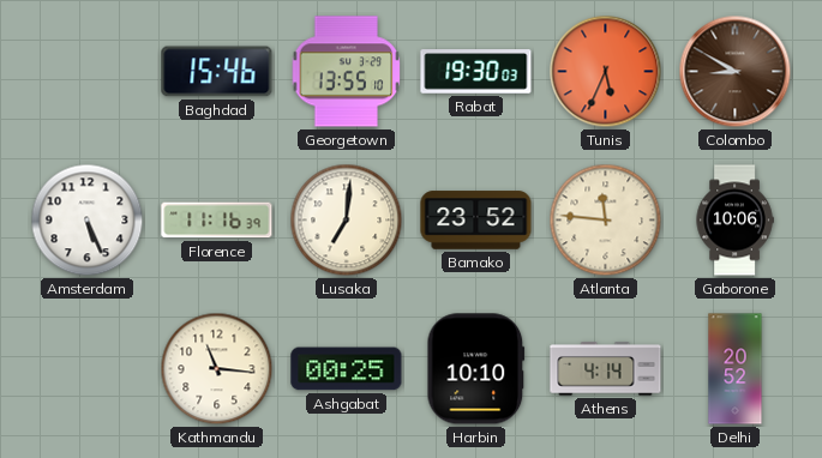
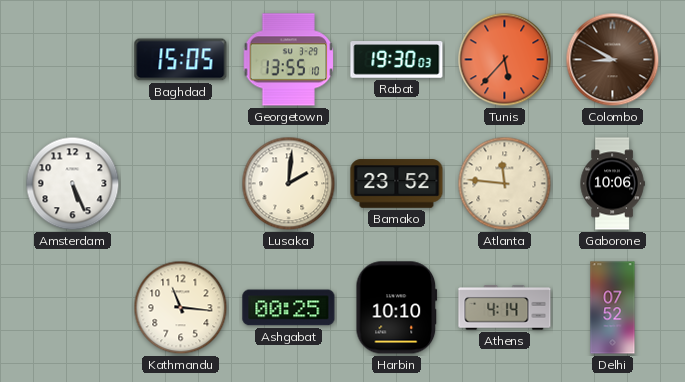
Baghdad: 15:46 -> 15:05 (181, 60)
Tunis: 5:34 -> 5:37 (505, 60)
Florence: 11:16 -> none (217, 221)
Lusaka: 7:01 -> 2:01 (289, 184)
Delhi: 20:52 -> 07:52 (613, 308)
